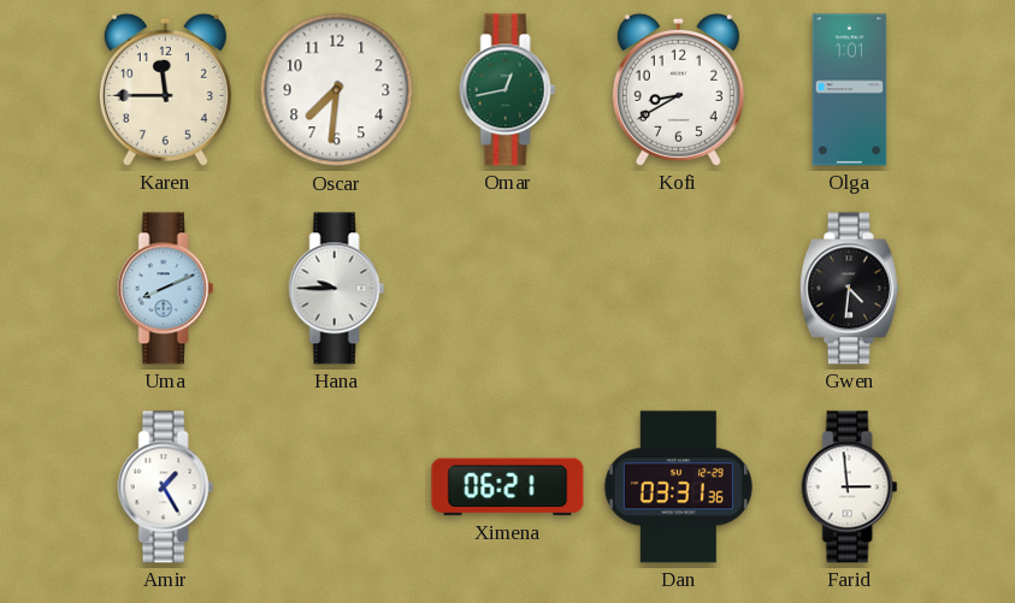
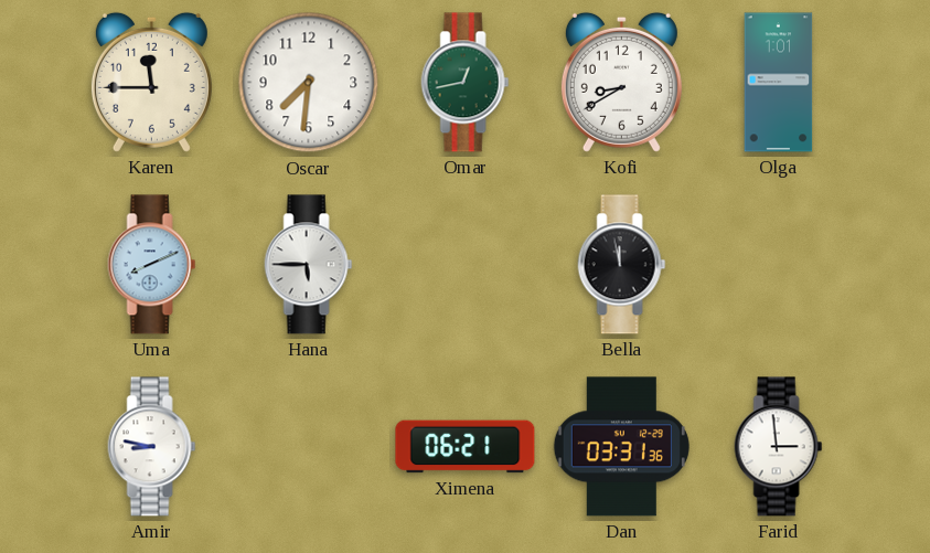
Hana: 9:45 -> 5:45 (309, 265)
Bella: none -> 11:58 (622, 265)
Gwen: 4:31 -> none (849, 289)
Amir: 1:25 -> 8:47 (152, 447)
